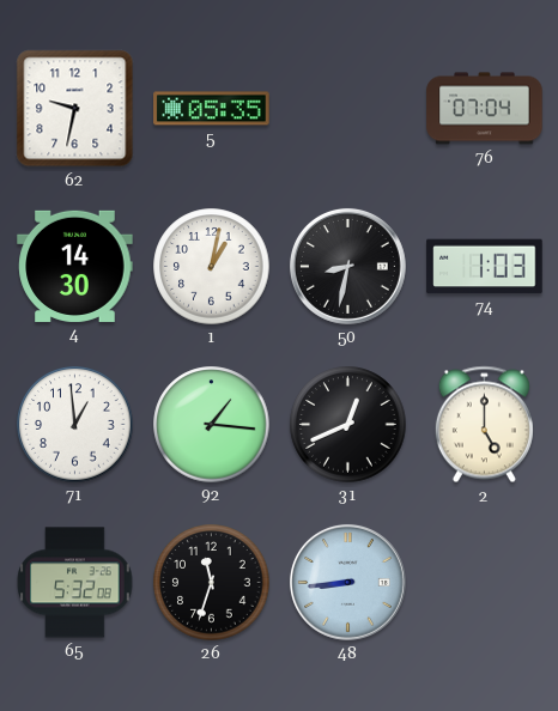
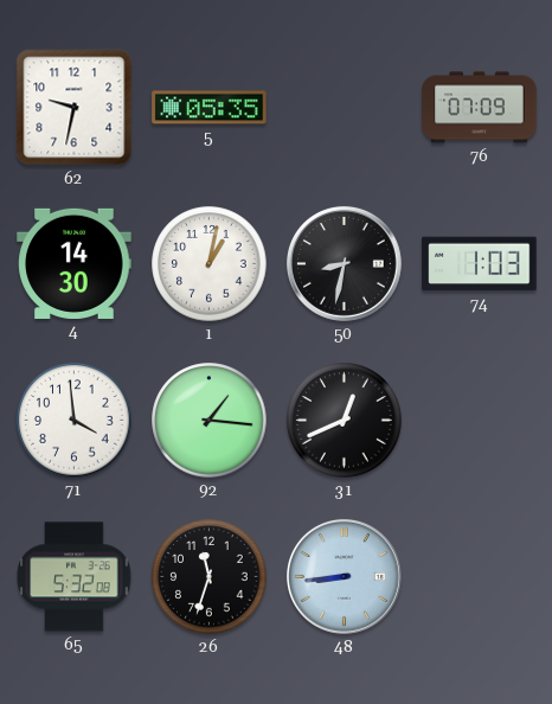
76: 07:04 -> 07:09 (480, 108)
71: 12:59 -> 3:59 (75, 421)
2: 5:00 -> none (484, 425)
